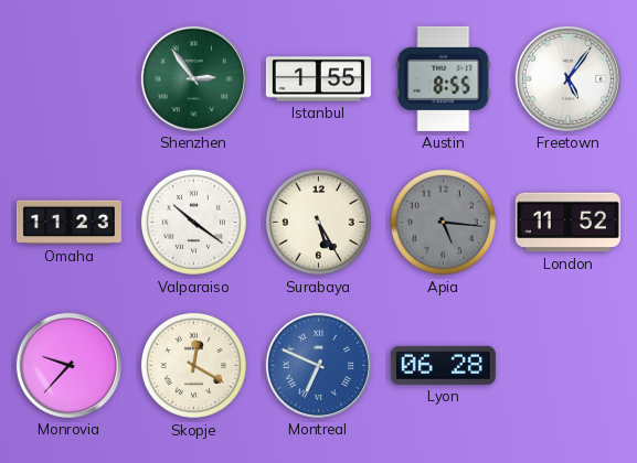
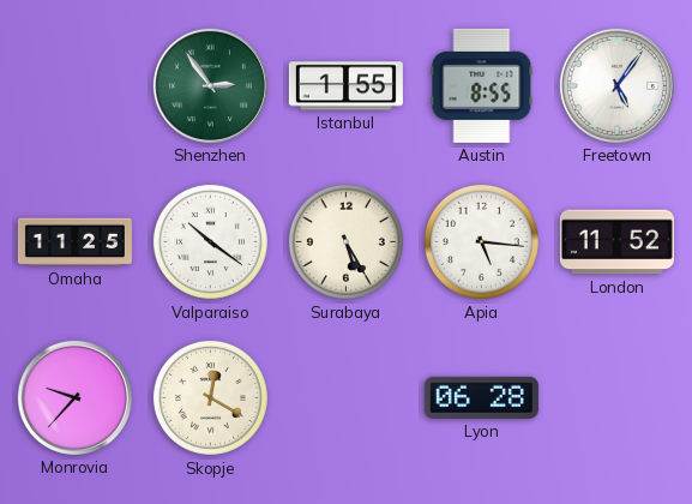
Omaha: 11:23 -> 11:25 (74, 242)
Apia dial: grey -> white (481, 241)
Montreal: 6:49 -> none (318, 365)
